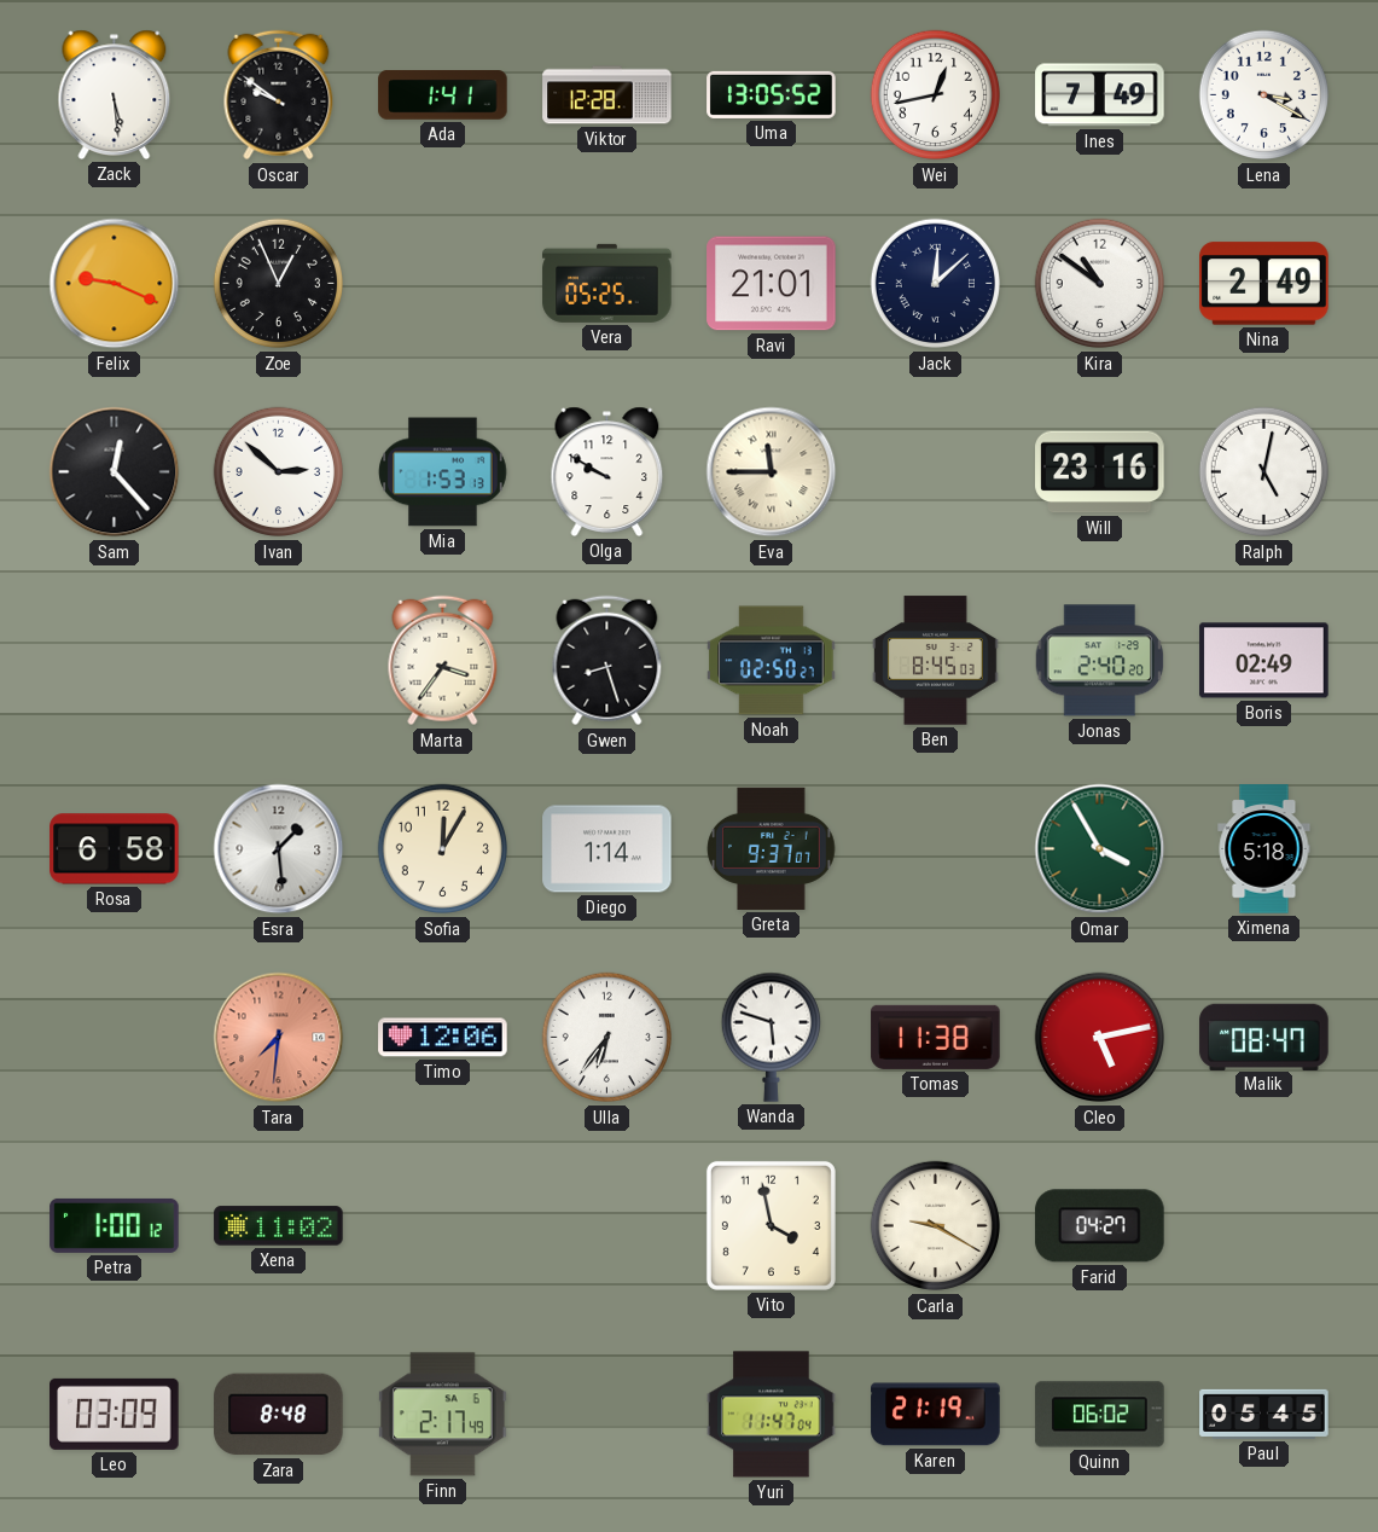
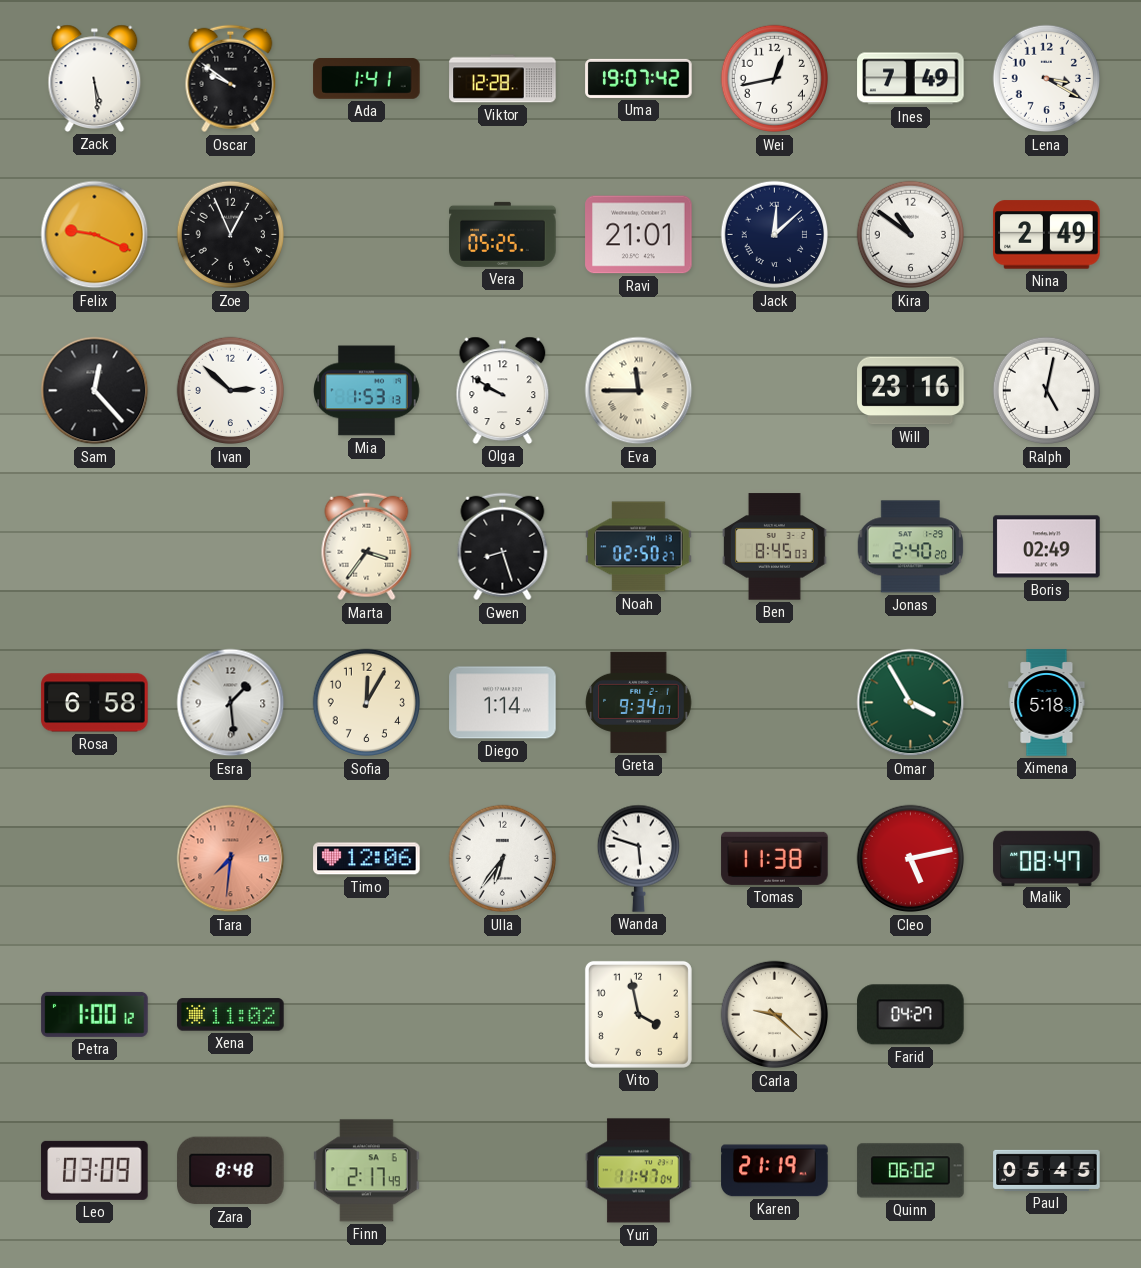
Uma: 13:05 -> 19:07 (639, 78)
Greta: 9:37 -> 9:34 (639, 702)
Carla: 9:20 -> 9:22 (775, 1015)
